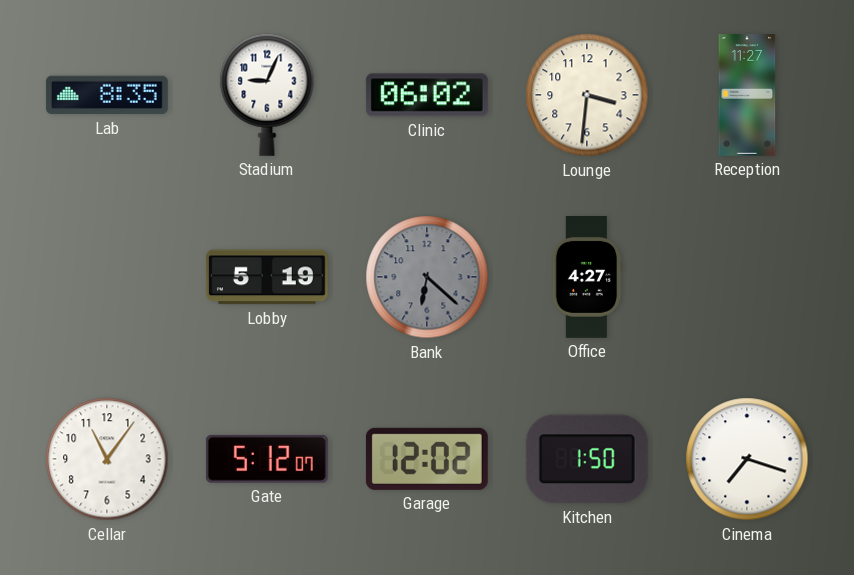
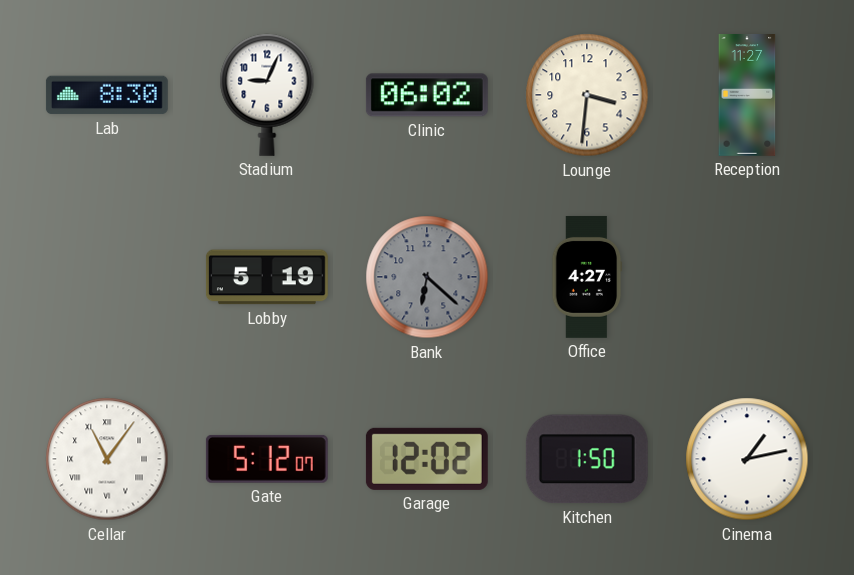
Lab: 8:35 -> 8:30 (107, 95)
Cellar numerals: Arabic -> Roman (107, 459)
Cinema: 7:18 -> 1:13 (747, 459)
